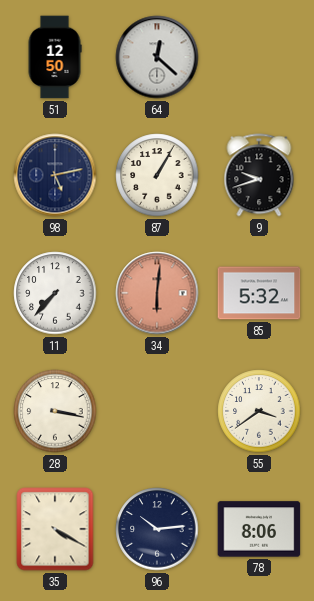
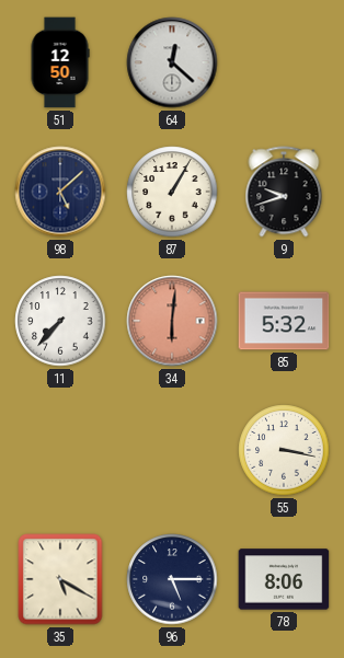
98: 5:13 -> 5:08 (60, 192)
28: 3:17 -> none (55, 411)
55: 3:39 -> 3:17 (284, 450)
35: 4:20 -> 5:20 (60, 579)
96: 10:14 -> 5:15 (172, 579)
